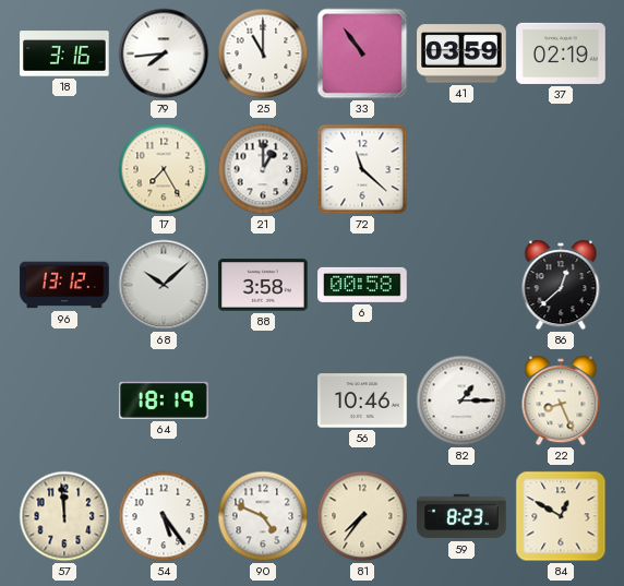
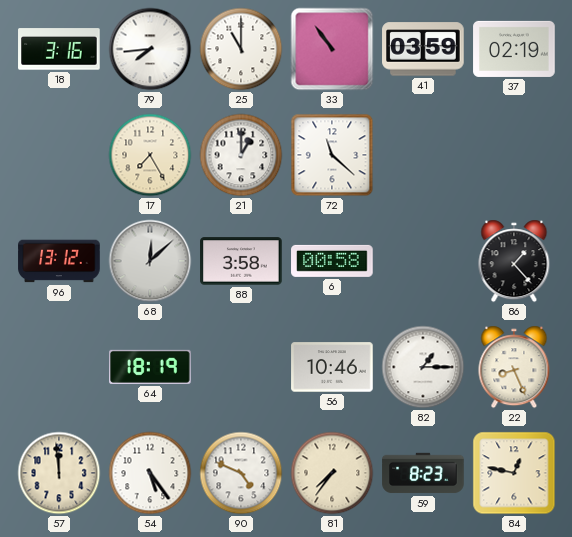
68: 10:08 -> 12:08 (150, 261)
86: 12:38 -> 1:23 (514, 261)
84: 12:50 -> 12:47 (514, 473)
